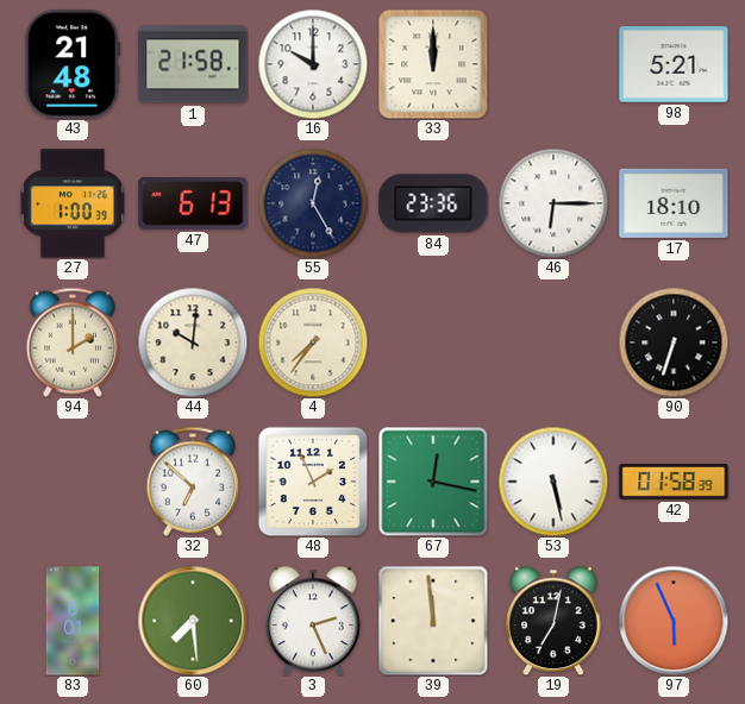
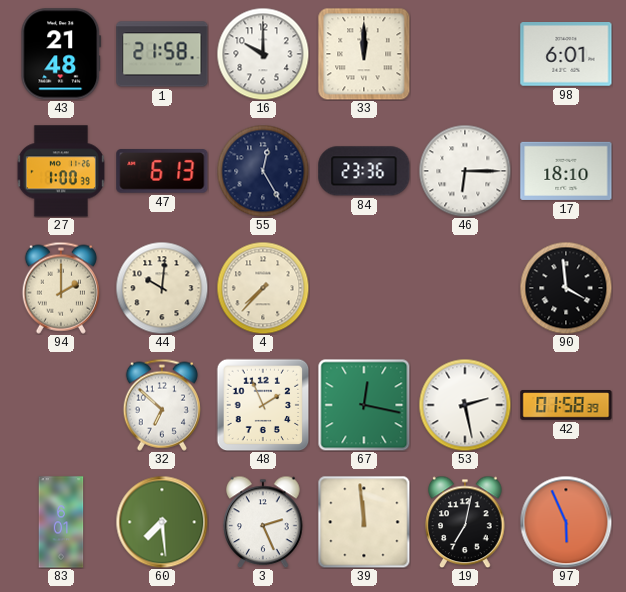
98: 5:21 -> 6:01 (566, 55)
4: 7:36 -> 7:37 (263, 288)
90: 6:33 -> 3:59 (566, 288)
53: 5:28 -> 2:28 (465, 405)
